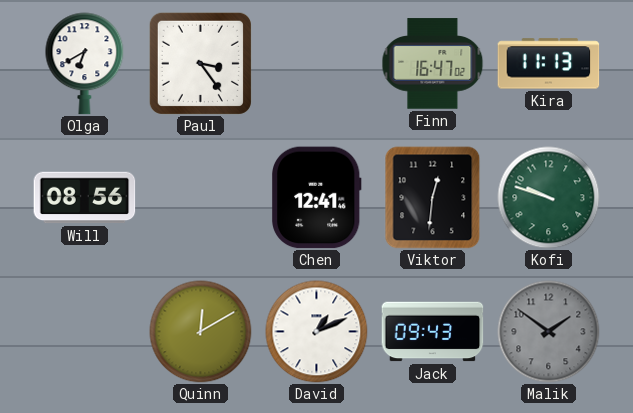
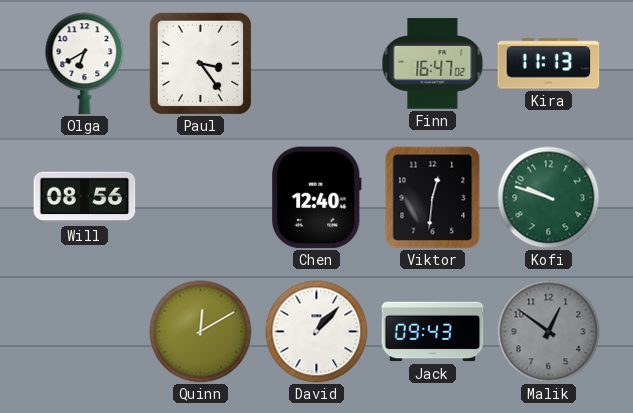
Chen: 12:41 -> 12:40 (317, 198)
David: 1:11 -> 1:07 (317, 332)
Malik: 1:51 -> 12:51 (549, 332)
